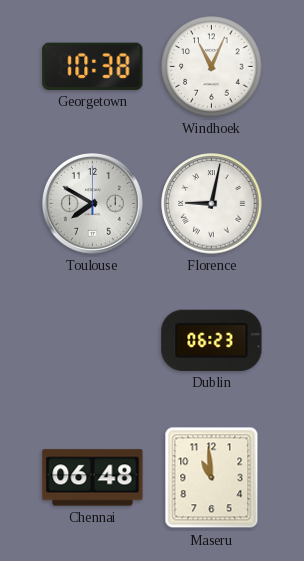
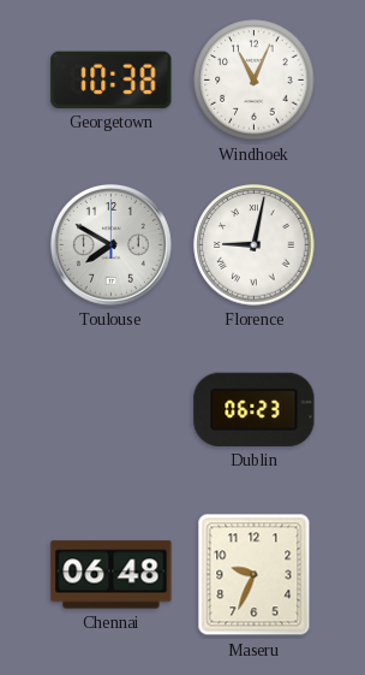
Maseru: 10:59 -> 9:34 (255, 575)
